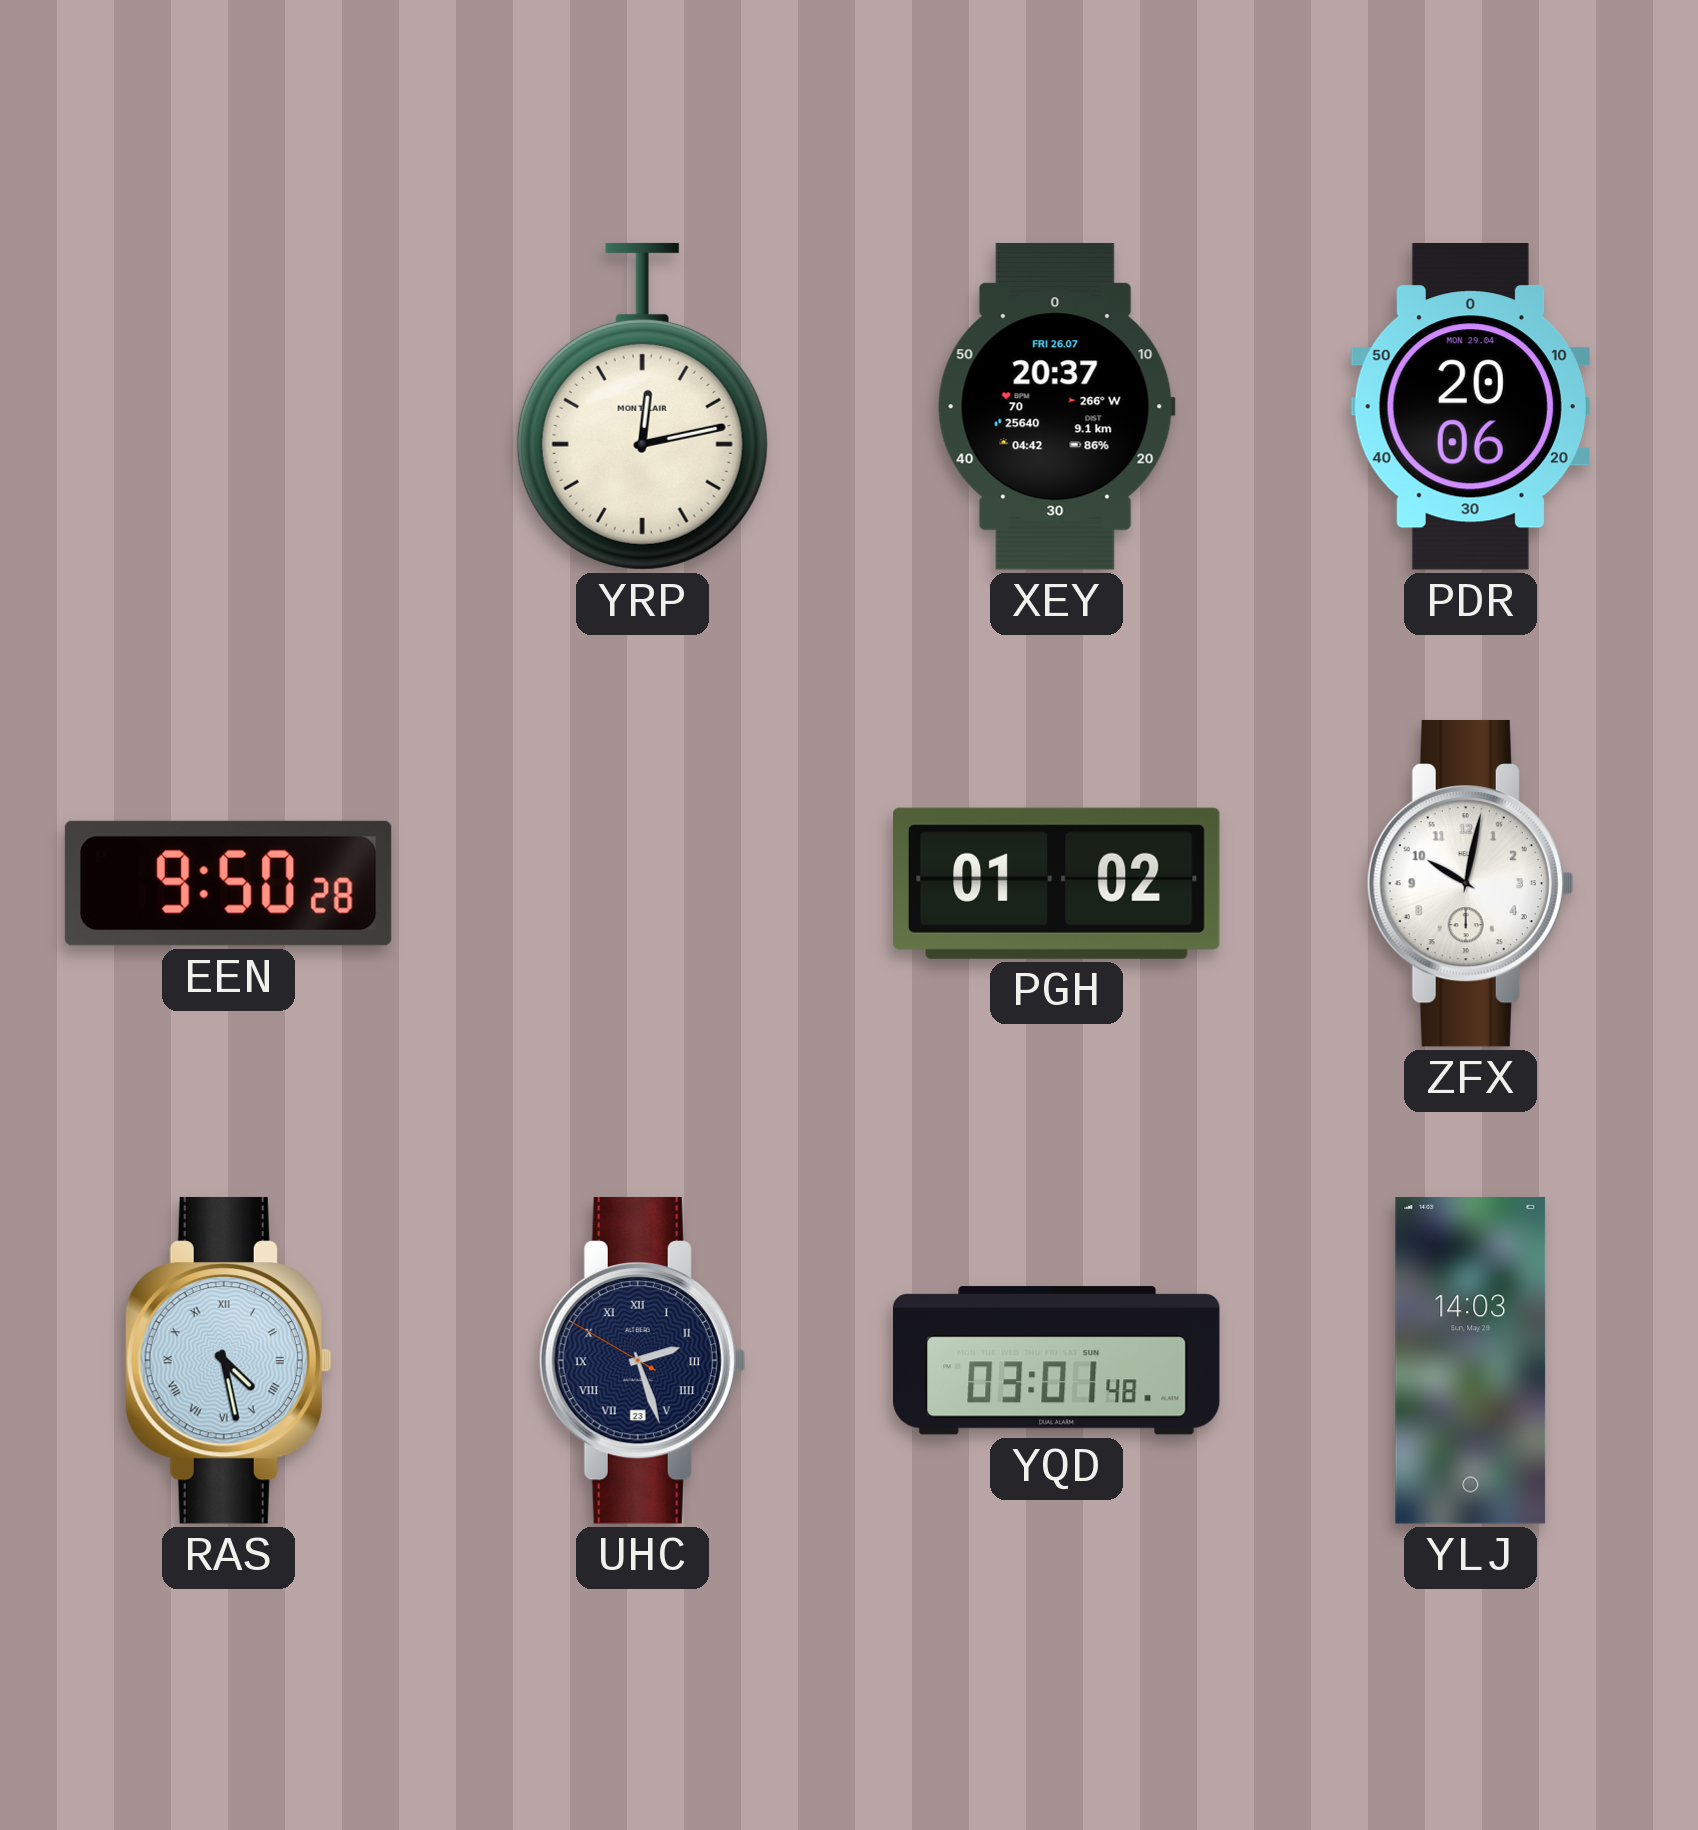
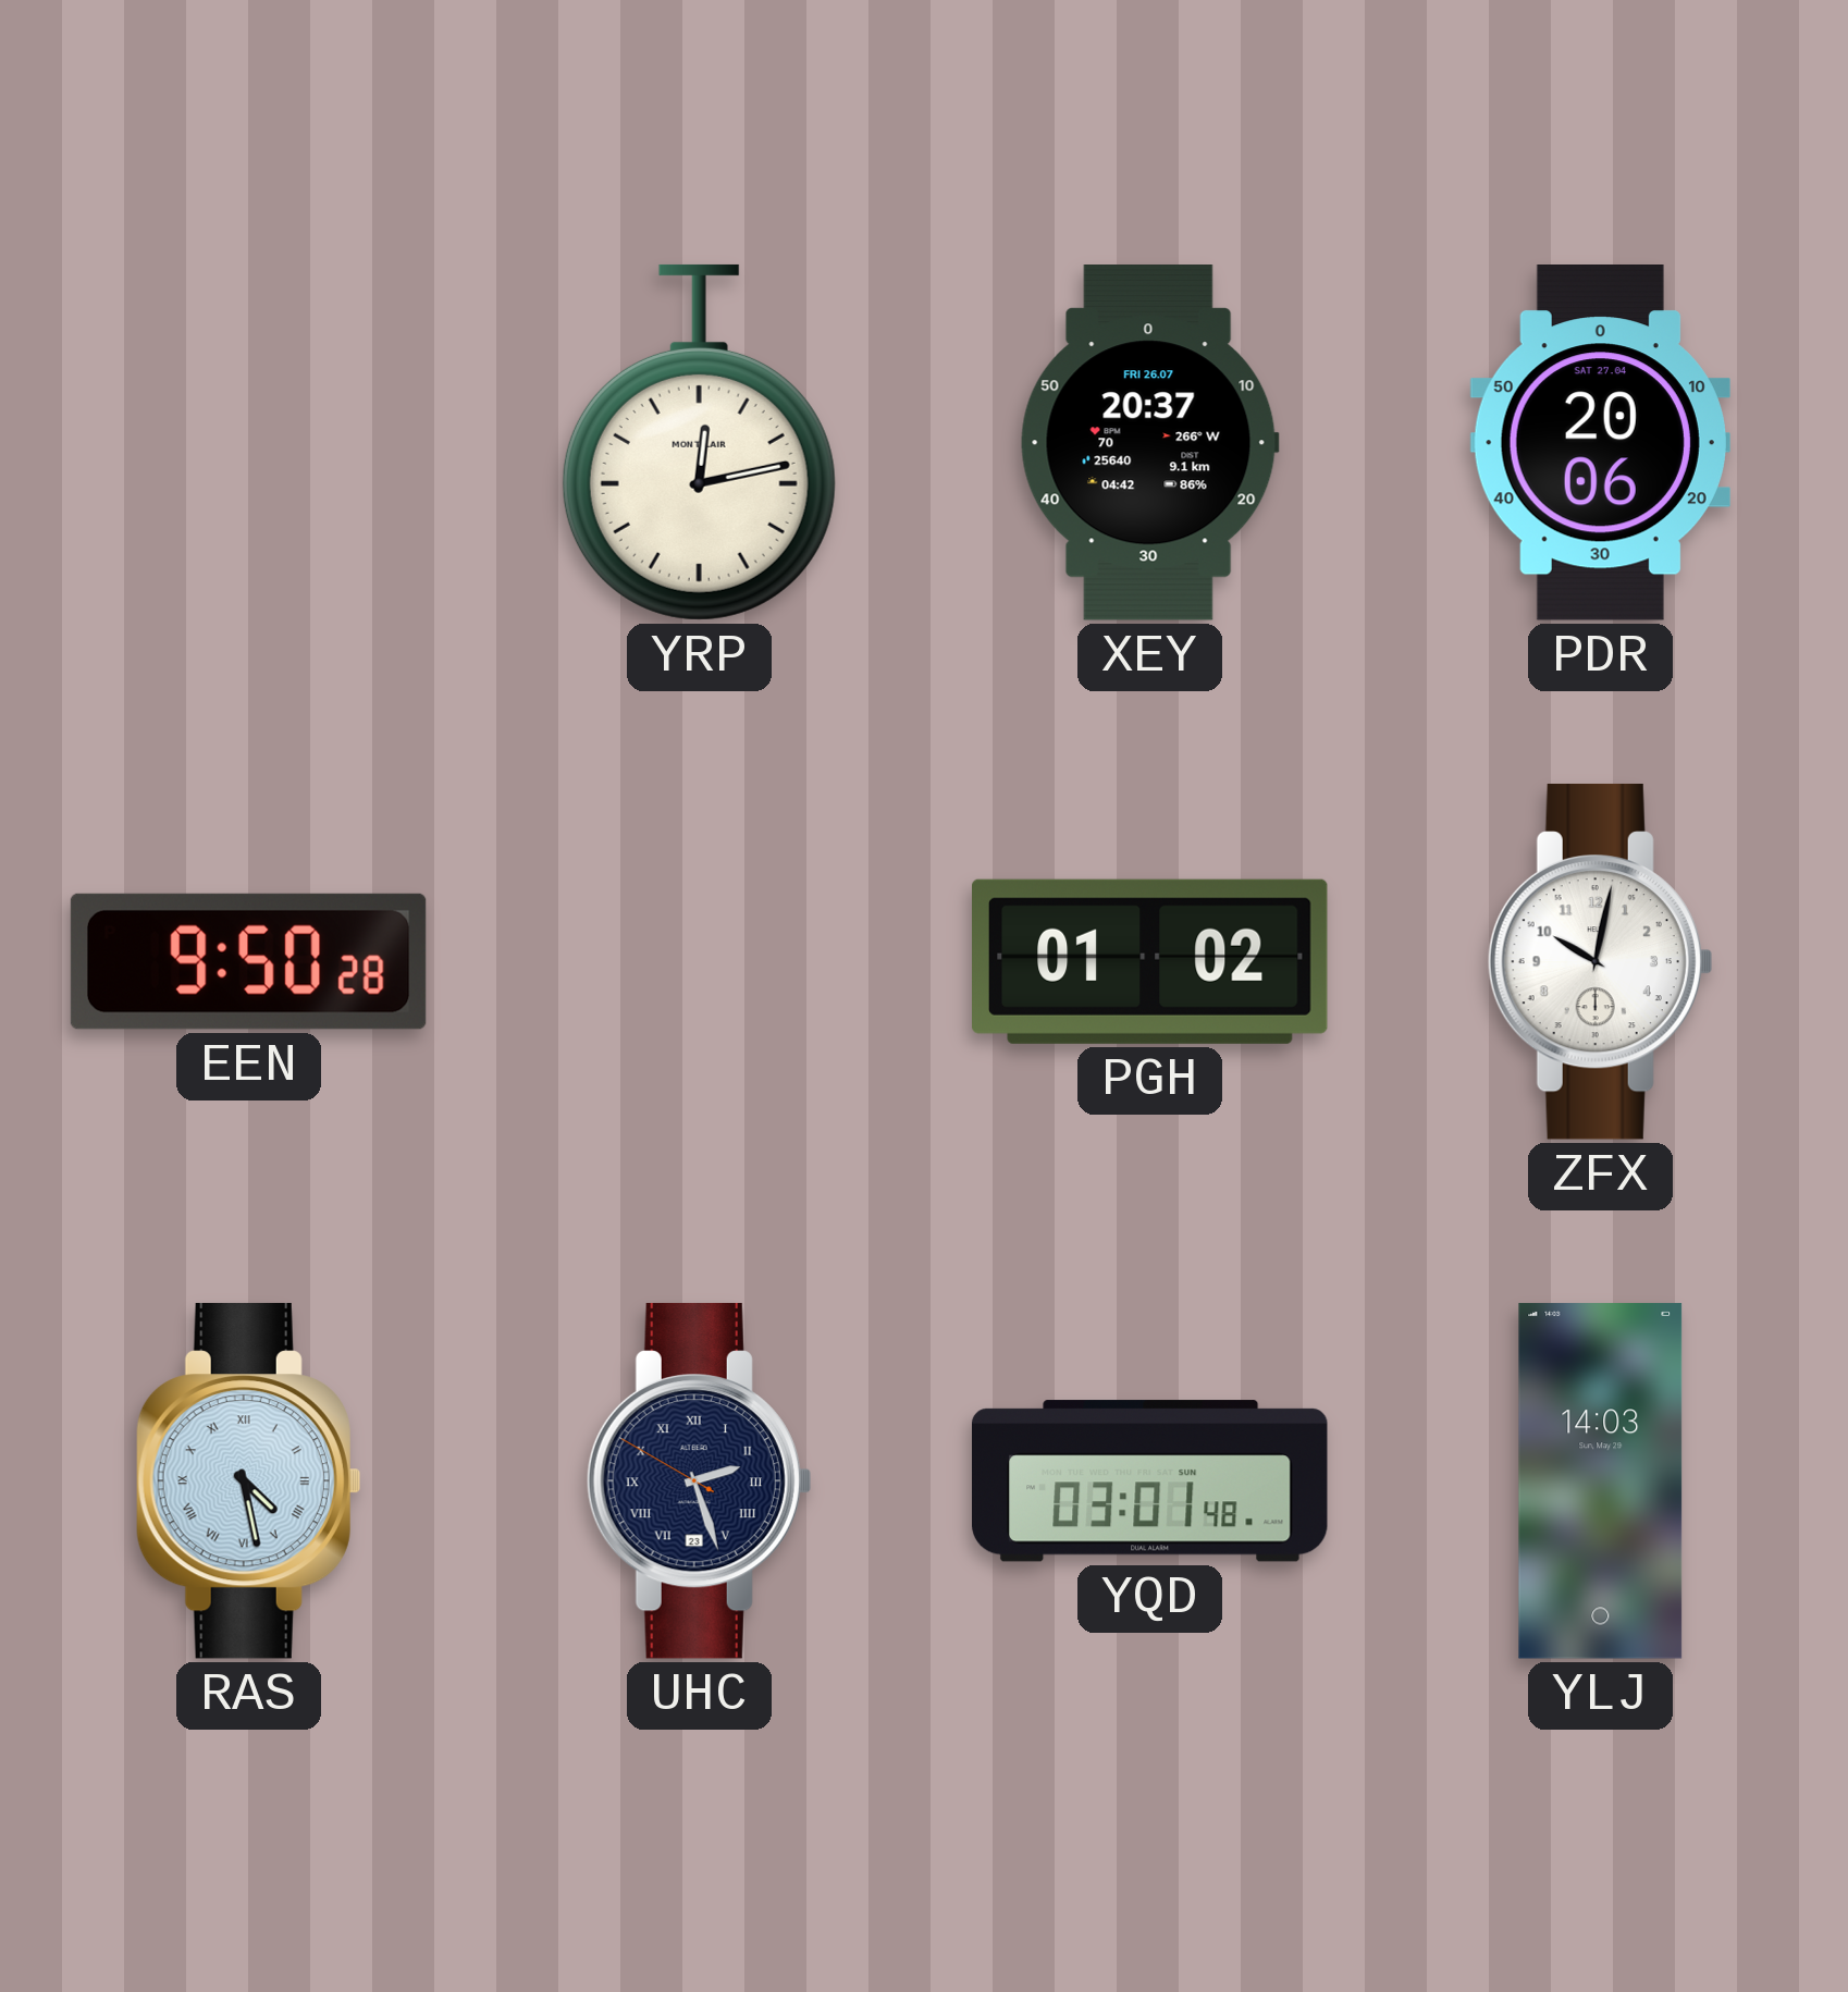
PDR date: MON 29.04 -> SAT 27.04 (1600, 443)
